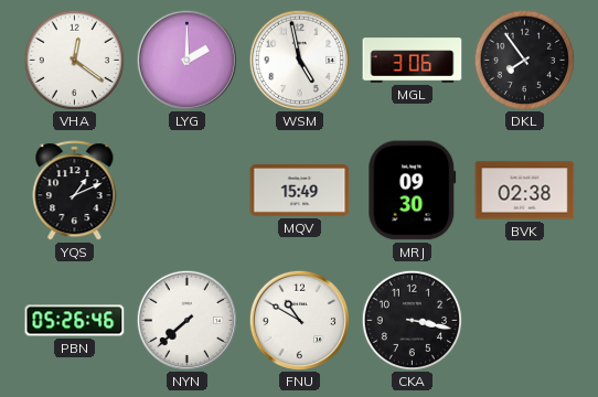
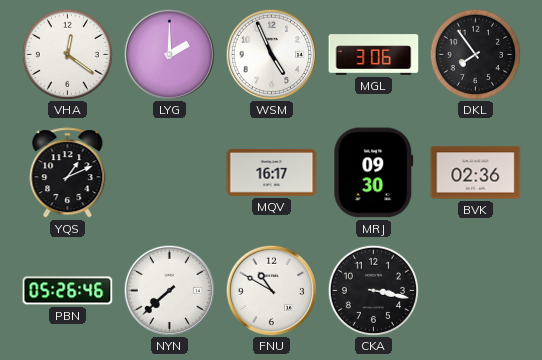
WSM: 4:58 -> 4:56 (271, 54)
MQV: 15:49 -> 16:17 (272, 172)
BVK: 02:38 -> 02:36 (476, 173)
